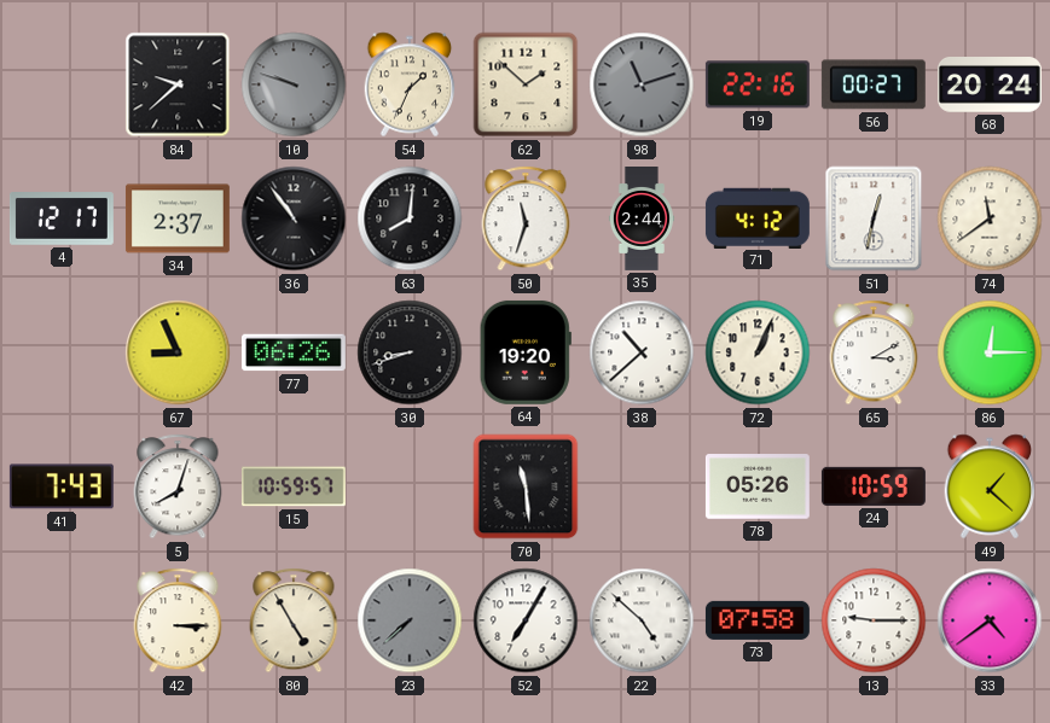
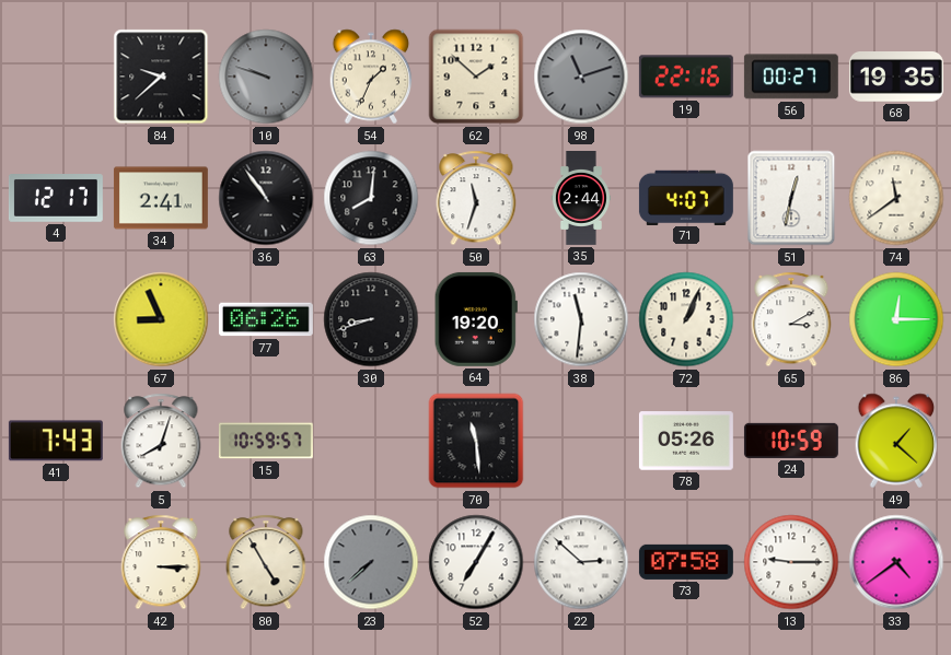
68: 20:24 -> 19:35 (896, 78)
34: 2:37 -> 2:41 (161, 198)
71: 4:12 -> 4:07 (686, 197)
38: 10:38 -> 11:31 (581, 319)
22: 4:52 -> 2:52 (581, 562)
